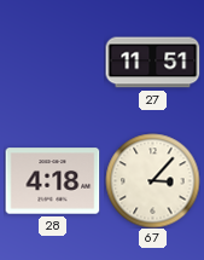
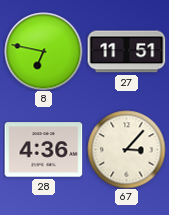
8: none -> 6:47 (43, 51)
28: 4:18 -> 4:36 (43, 150)
